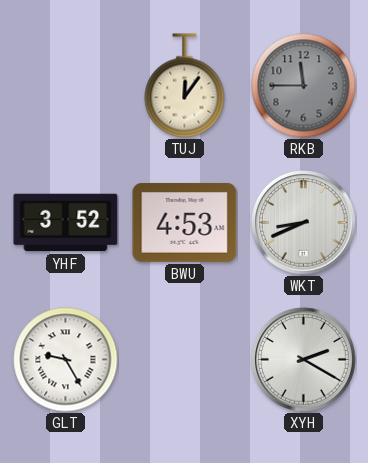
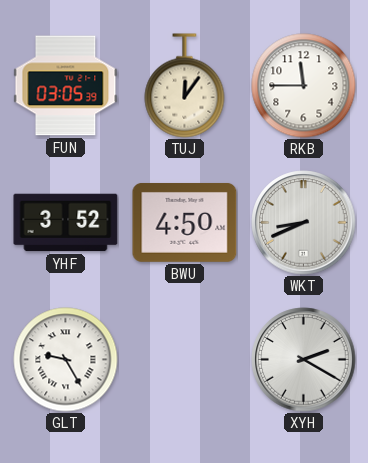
FUN: none -> 03:05 (66, 86)
RKB dial: grey -> white (304, 86)
BWU: 4:53 -> 4:50 (185, 222)
